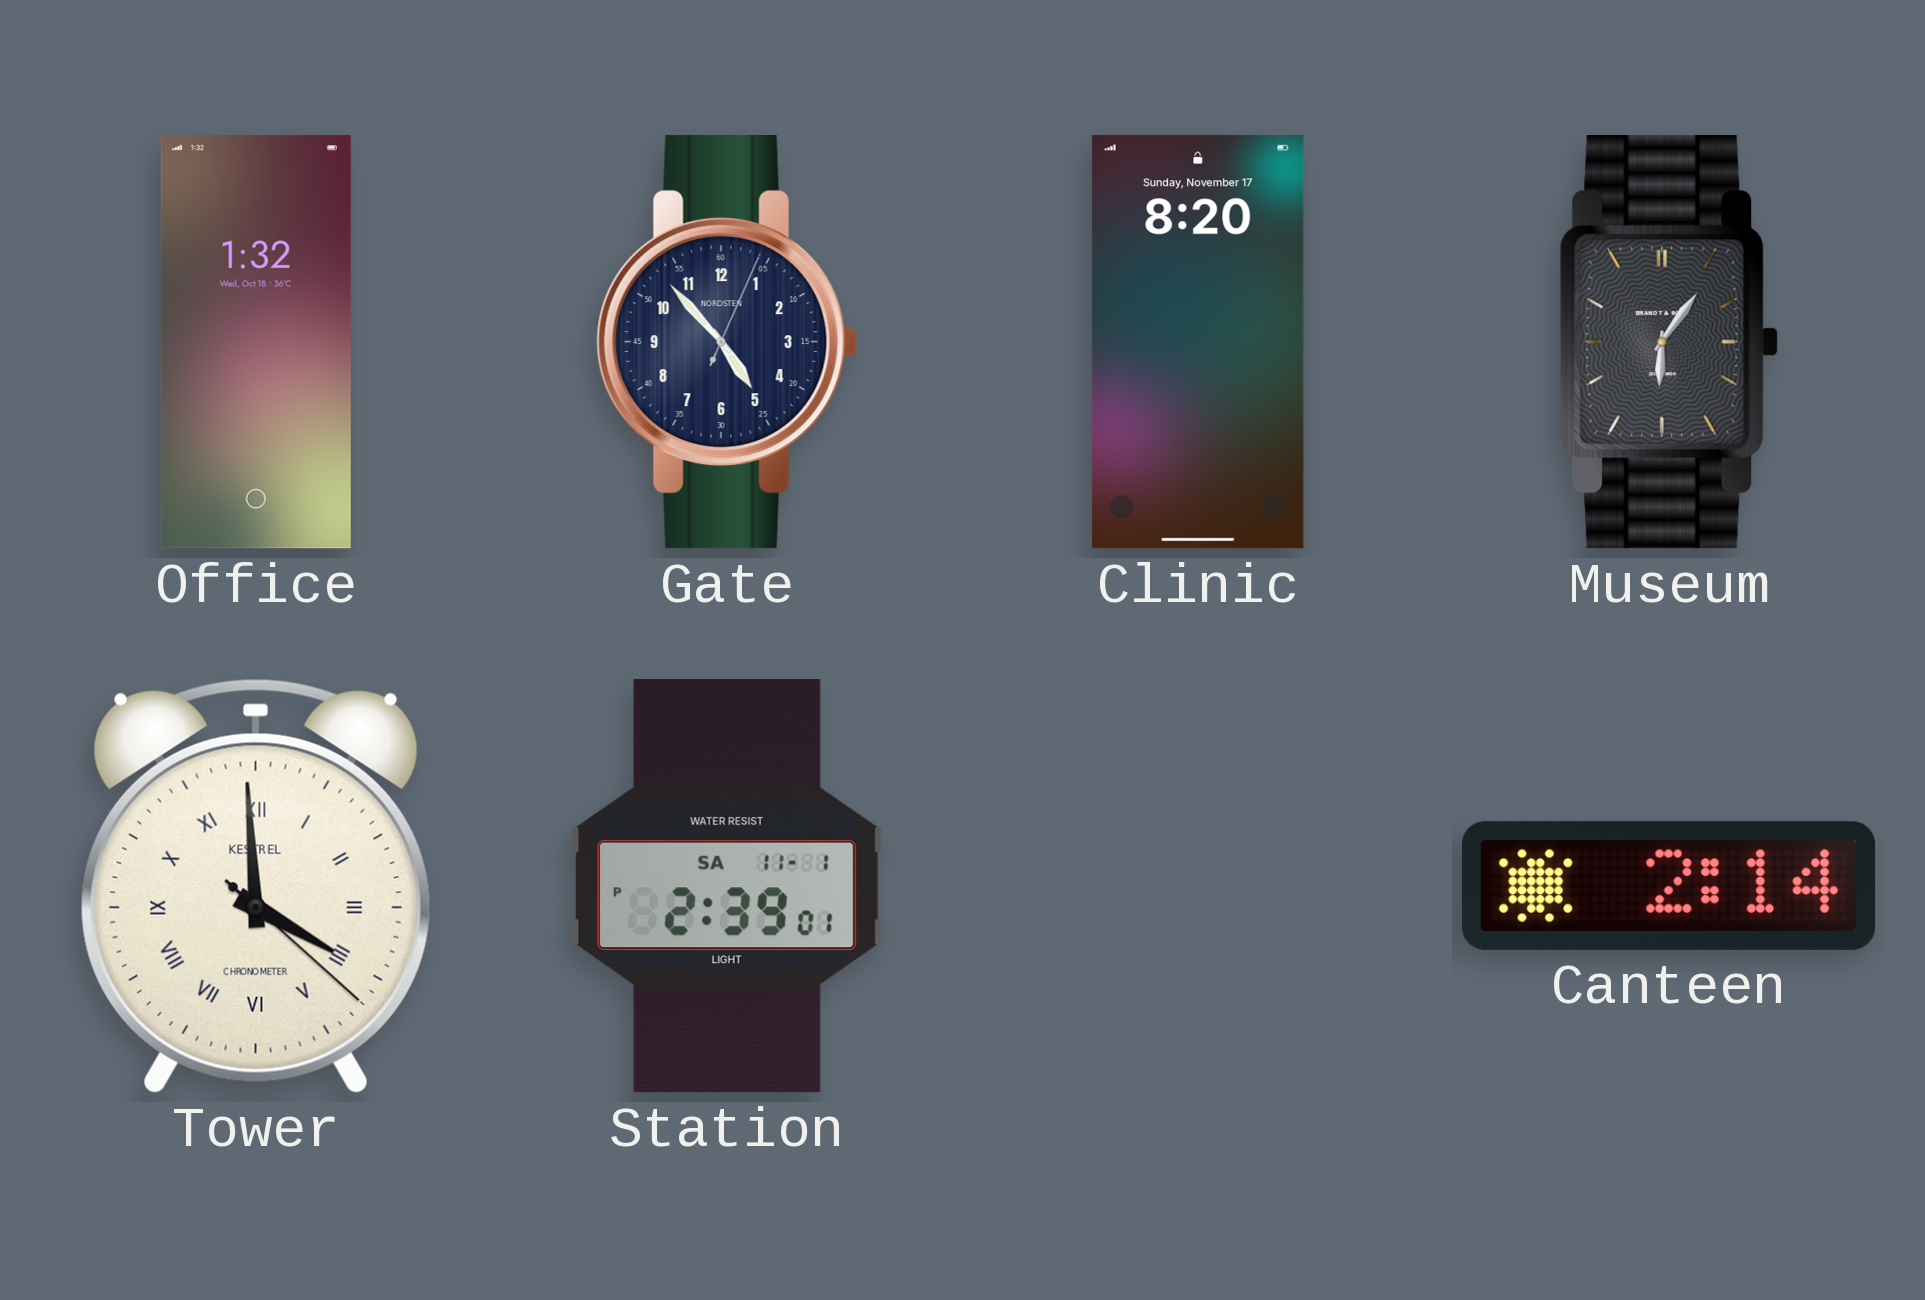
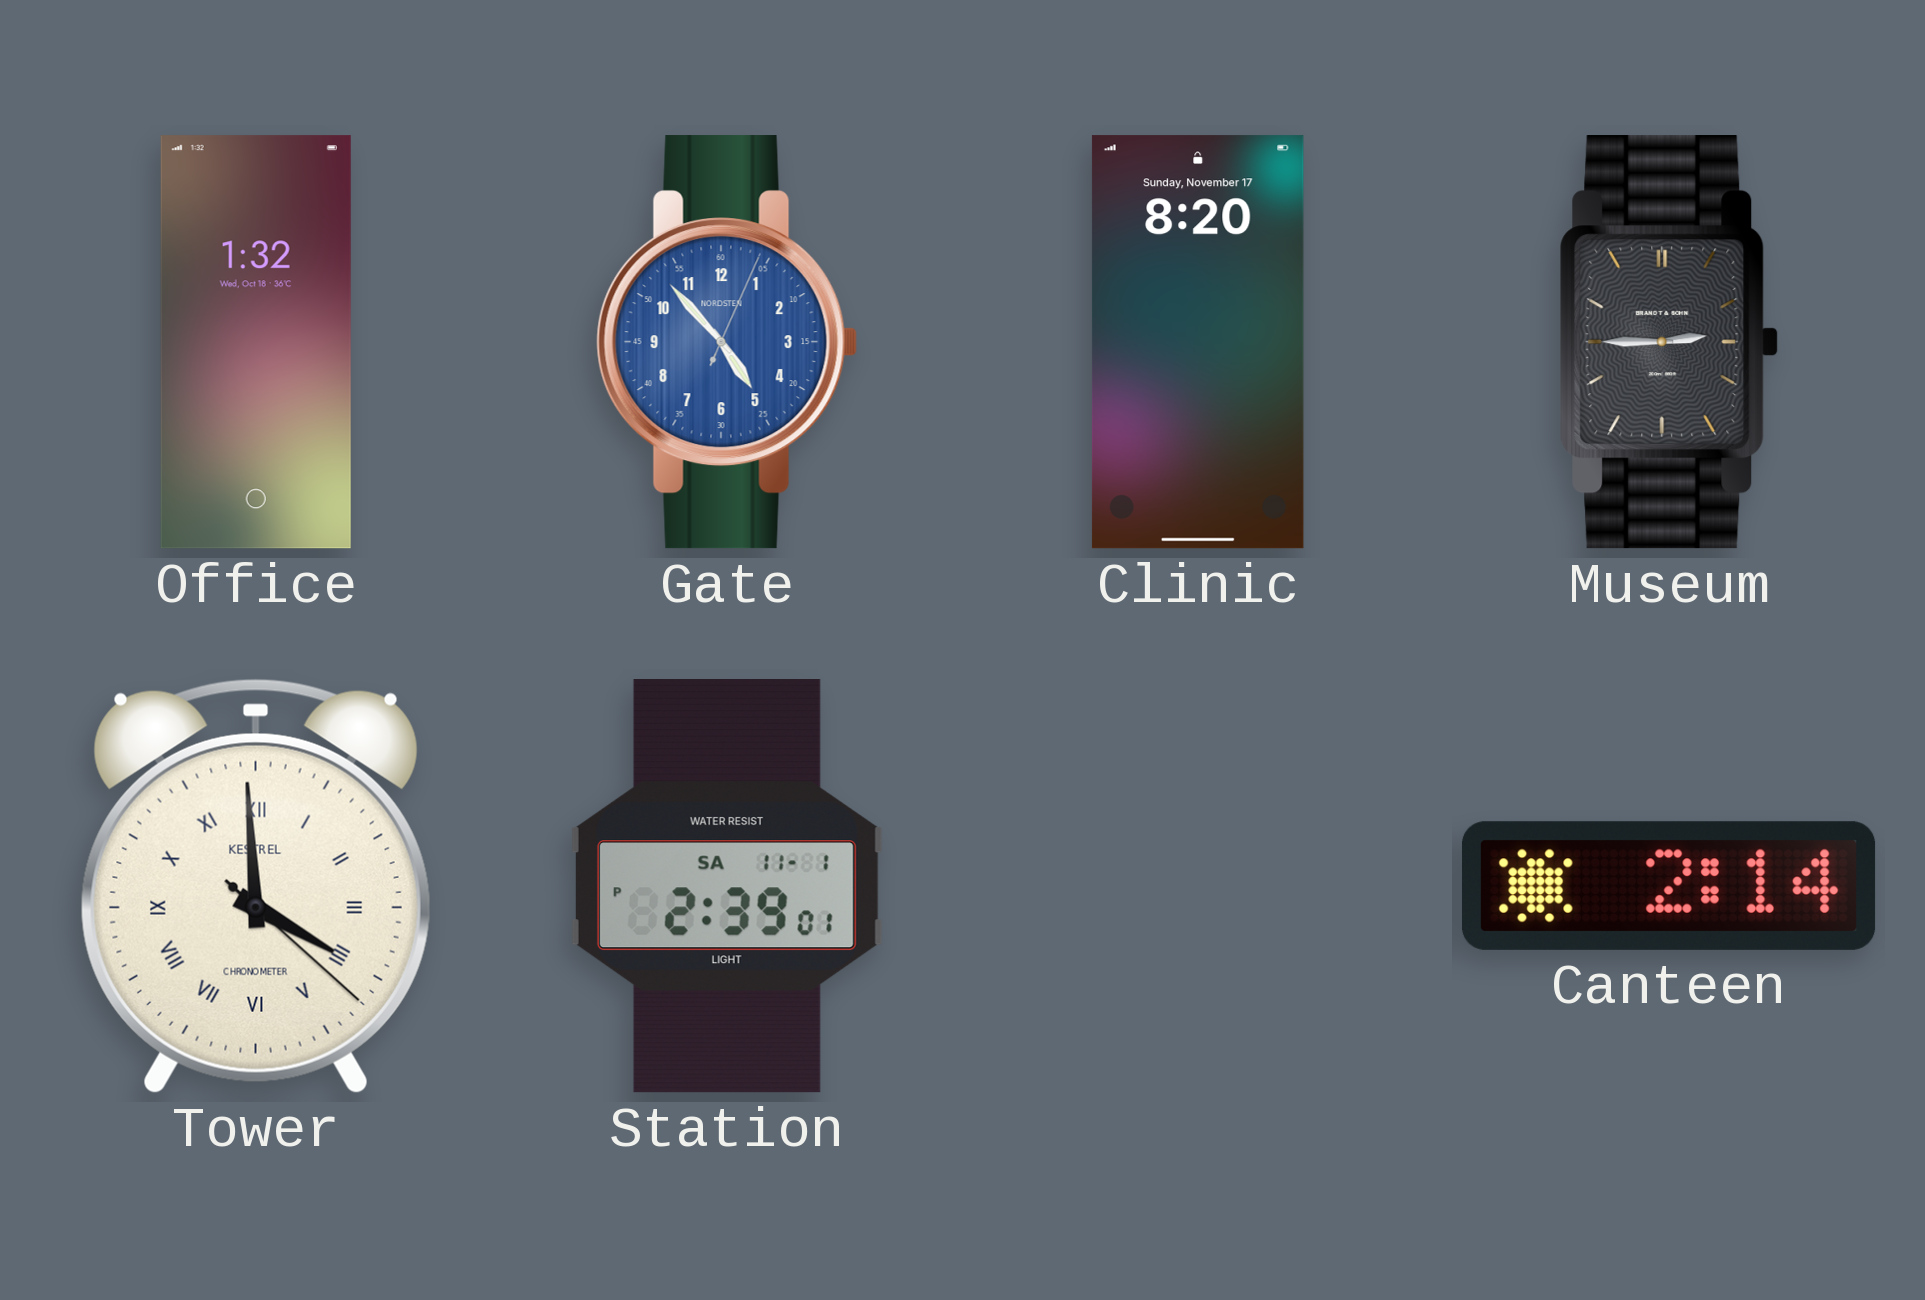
Gate dial: navy -> blue (727, 342)
Museum: 6:06 -> 2:45 (1669, 342)
